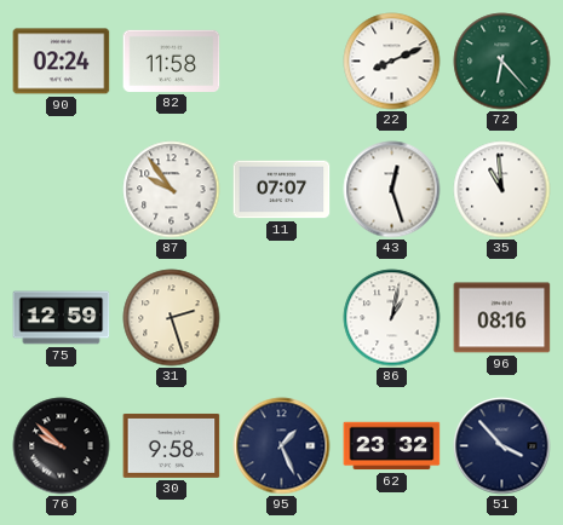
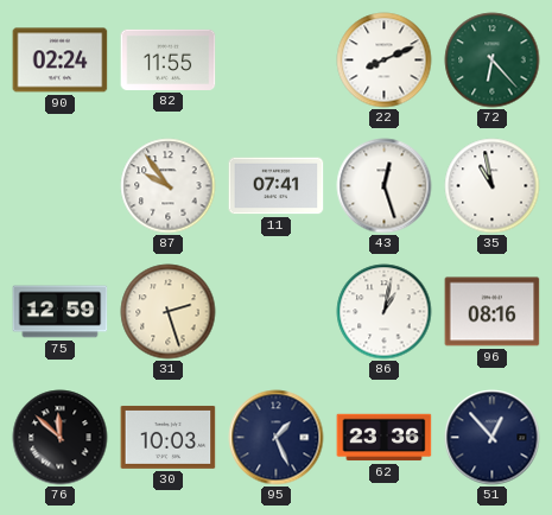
82: 11:58 -> 11:55 (169, 59)
11: 07:07 -> 07:41 (277, 186)
35: 10:59 -> 10:58 (493, 186)
76: 9:52 -> 11:52 (61, 438)
30: 9:58 -> 10:03 (169, 437)
62: 23:32 -> 23:36 (385, 438)
51: 3:53 -> 12:53 (493, 438)
